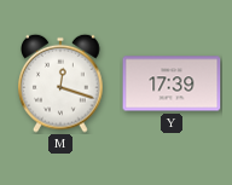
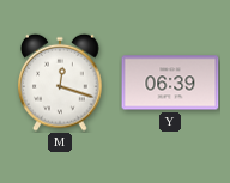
Y: 17:39 -> 06:39 (170, 83)
